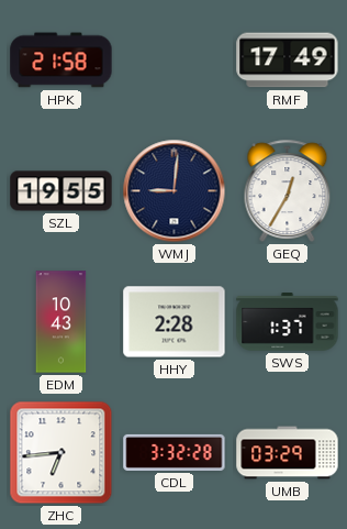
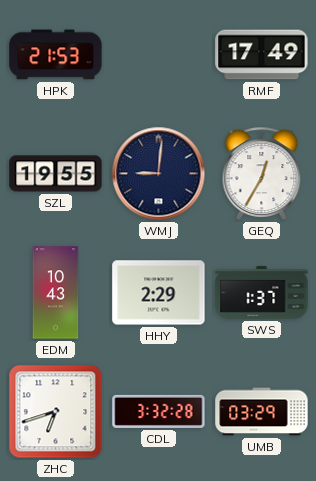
HPK: 21:58 -> 21:53 (56, 55)
HHY: 2:28 -> 2:29 (159, 293)
ZHC: 6:44 -> 6:42 (56, 412)
